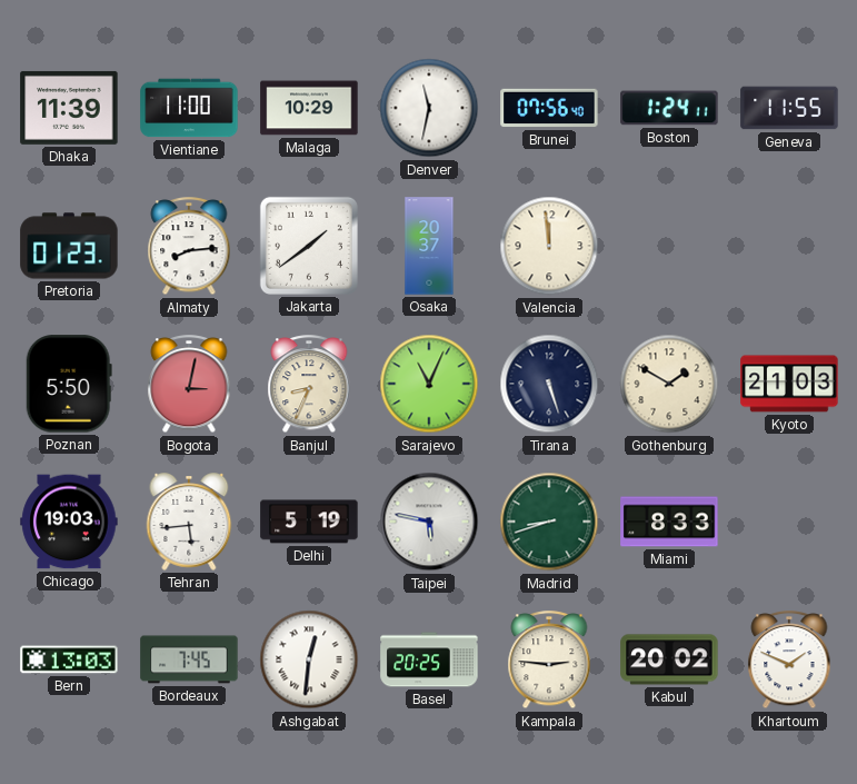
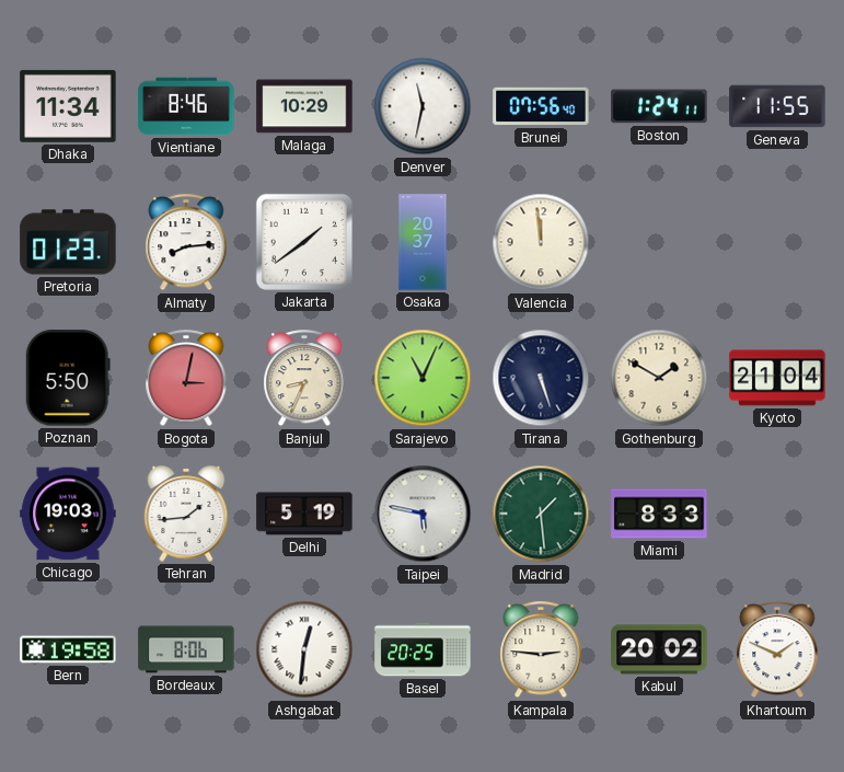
Dhaka: 11:39 -> 11:34 (68, 106)
Vientiane: 11:00 -> 8:46 (186, 106)
Kyoto: 21:03 -> 21:04 (777, 378)
Tehran: 5:44 -> 1:44 (186, 514)
Madrid: 8:42 -> 1:29 (541, 514)
Bern: 13:03 -> 19:58 (68, 649)
Bordeaux: 7:45 -> 8:06 (186, 649)
